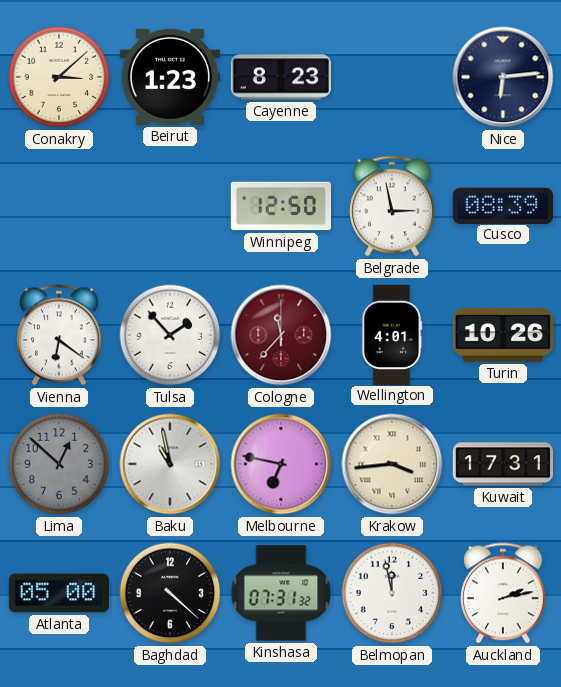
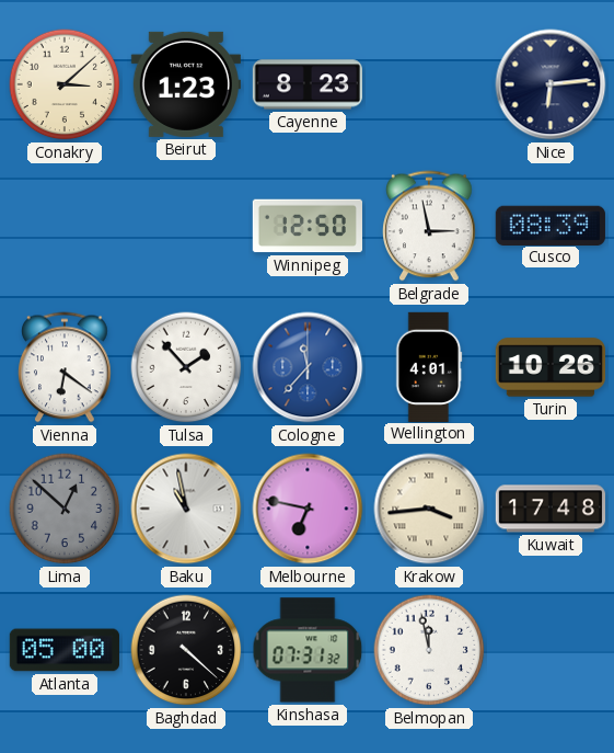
Cologne dial: burgundy -> blue (308, 367)
Kuwait: 17:31 -> 17:48 (551, 509)
Auckland: 2:13 -> none (503, 593)
